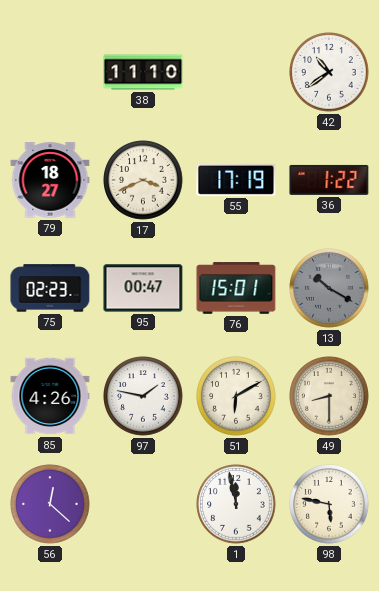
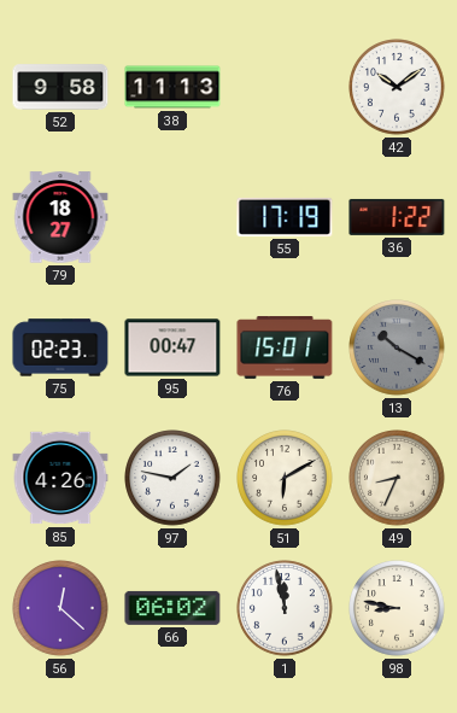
52: none -> 9:58 (60, 87)
38: 11:10 -> 11:13 (172, 87)
42: 10:39 -> 10:09 (397, 87)
17: 3:41 -> none (143, 180)
49: 8:30 -> 8:34 (397, 478)
66: none -> 06:02 (172, 608)
98: 5:47 -> 8:47 (397, 608)
